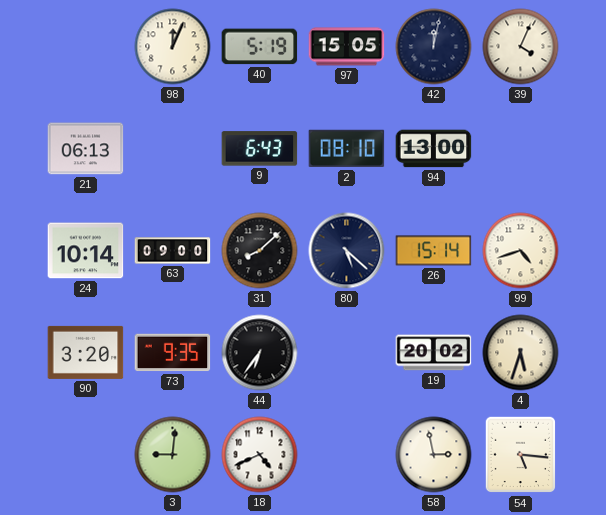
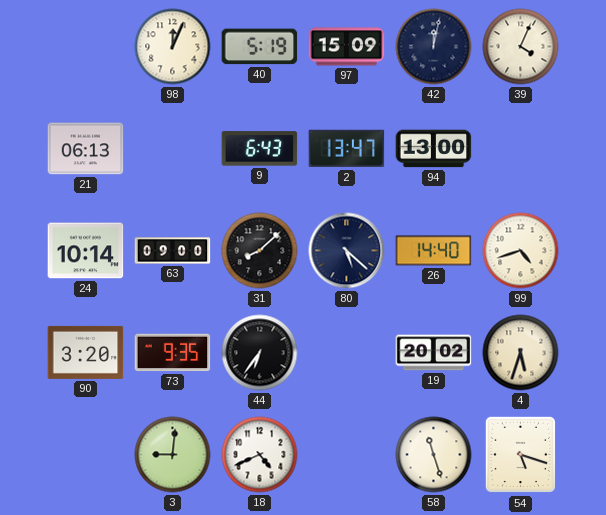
97: 15:05 -> 15:09 (347, 47)
2: 08:10 -> 13:47 (347, 149)
26: 15:14 -> 14:40 (434, 251)
58: 2:58 -> 11:27 (434, 455)
54: 5:16 -> 5:18 (521, 455)
